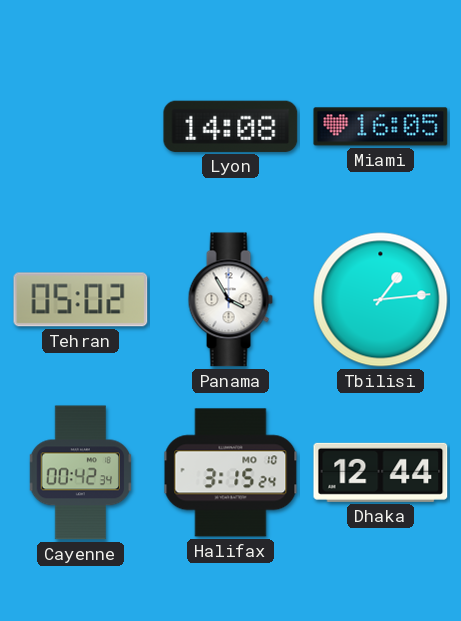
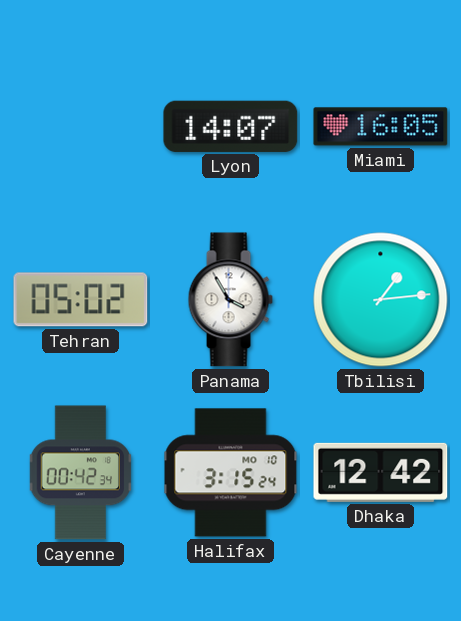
Lyon: 14:08 -> 14:07 (231, 126)
Dhaka: 12:44 -> 12:42 (381, 472)
